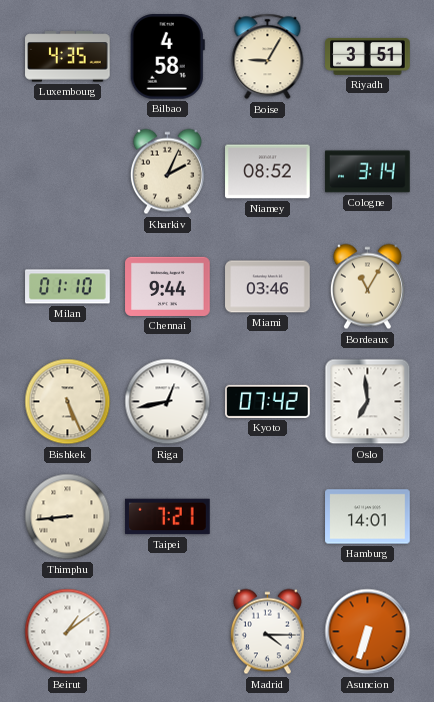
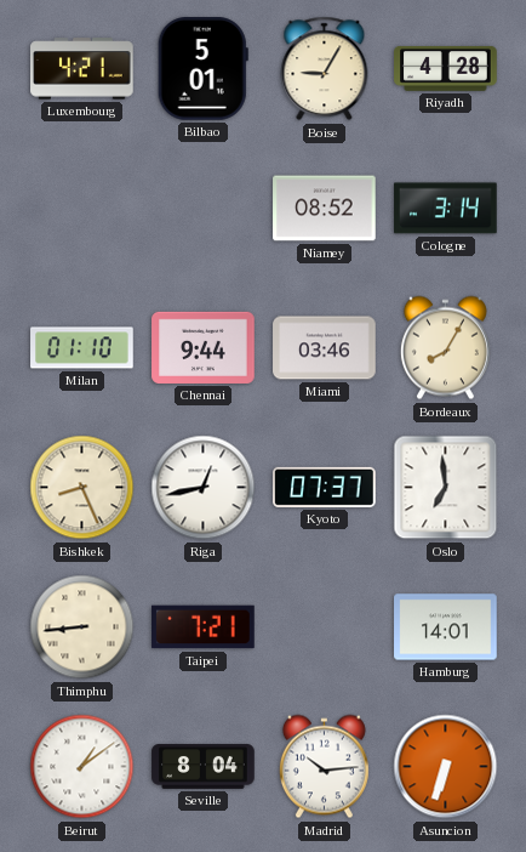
Luxembourg: 4:35 -> 4:21 (82, 69)
Bilbao: 4:58 -> 5:01 (202, 69)
Riyadh: 3:51 -> 4:28 (446, 68)
Kharkiv: 2:04 -> none (167, 172)
Bordeaux: 11:05 -> 8:05 (445, 348)
Bishkek: 5:26 -> 8:26 (82, 488)
Kyoto: 07:42 -> 07:37 (325, 487)
Seville: none -> 8:04 (204, 767)
Madrid: 4:15 -> 10:14 (324, 767)
